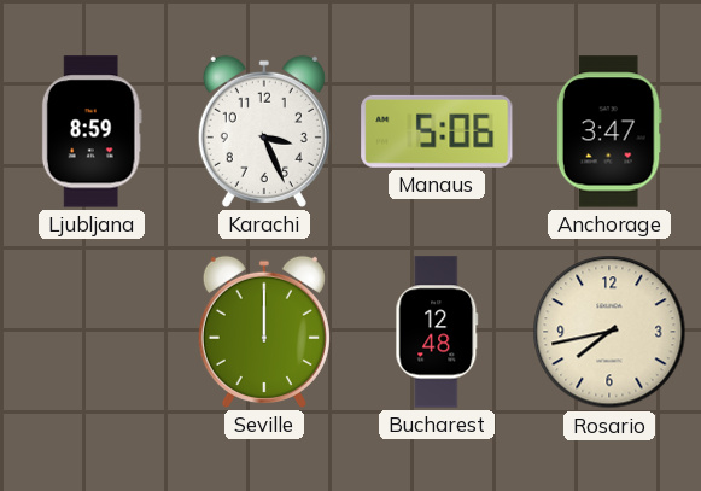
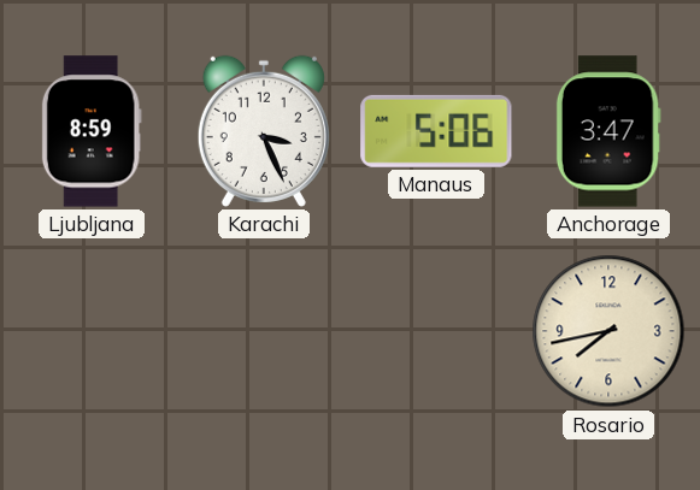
Seville: 12:00 -> none (264, 332)
Bucharest: 12:48 -> none (437, 332)
